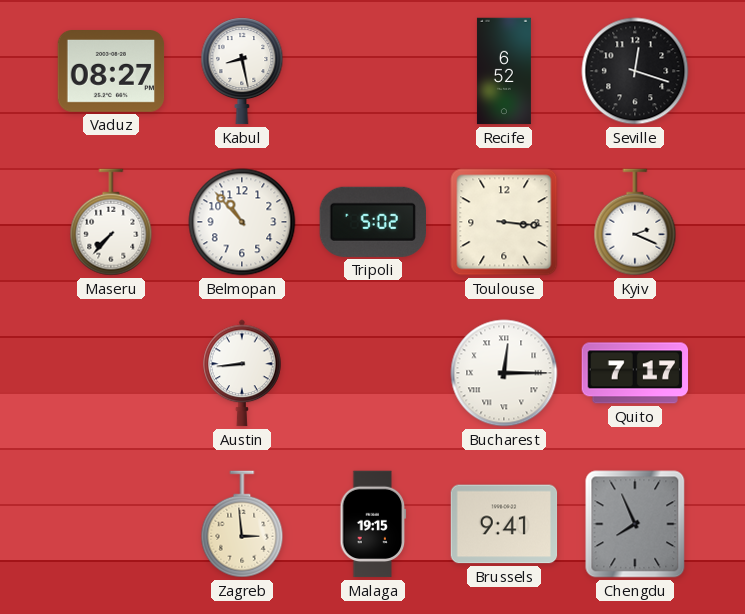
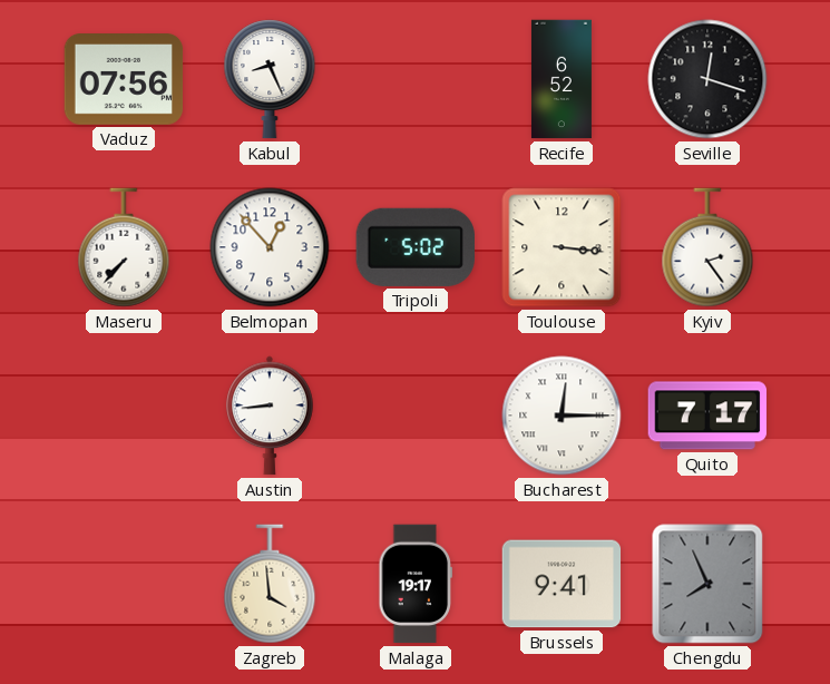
Vaduz: 08:27 -> 07:56 (124, 80)
Kabul: 8:28 -> 8:26 (270, 79)
Belmopan: 10:53 -> 12:53 (270, 247)
Kyiv: 2:19 -> 2:24 (707, 247)
Zagreb: 2:59 -> 3:59 (270, 584)
Malaga: 19:15 -> 19:17 (416, 584)
